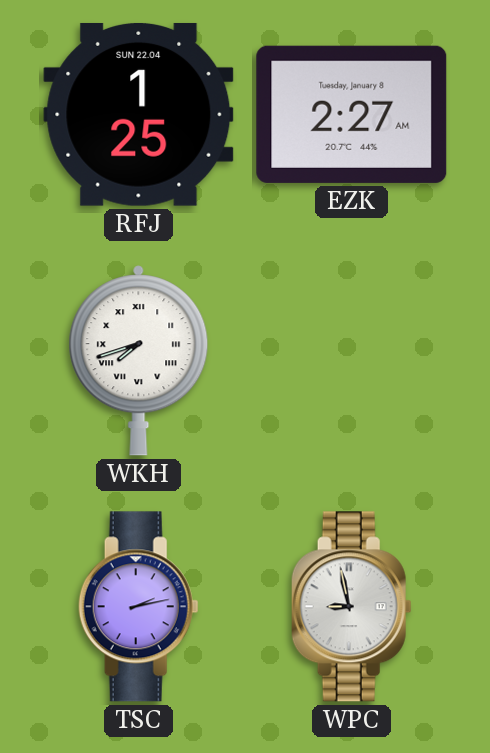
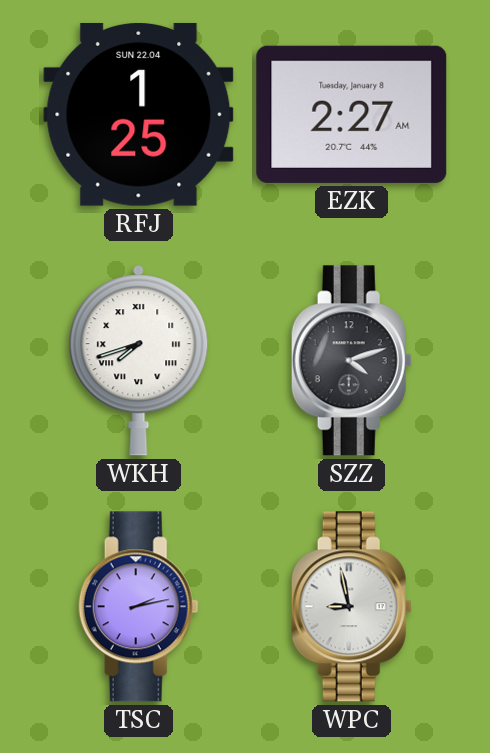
SZZ: none -> 4:12 (351, 361)
